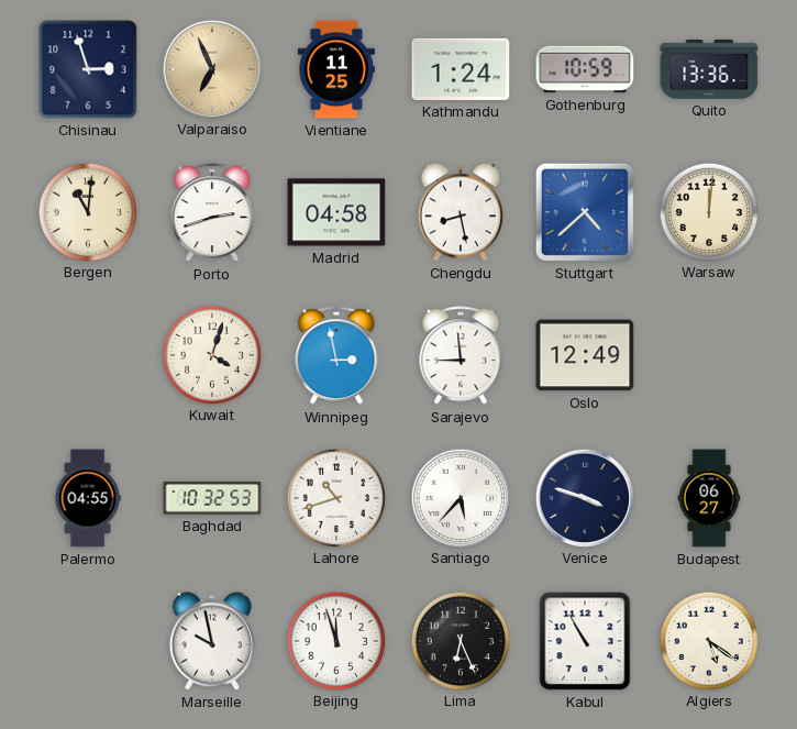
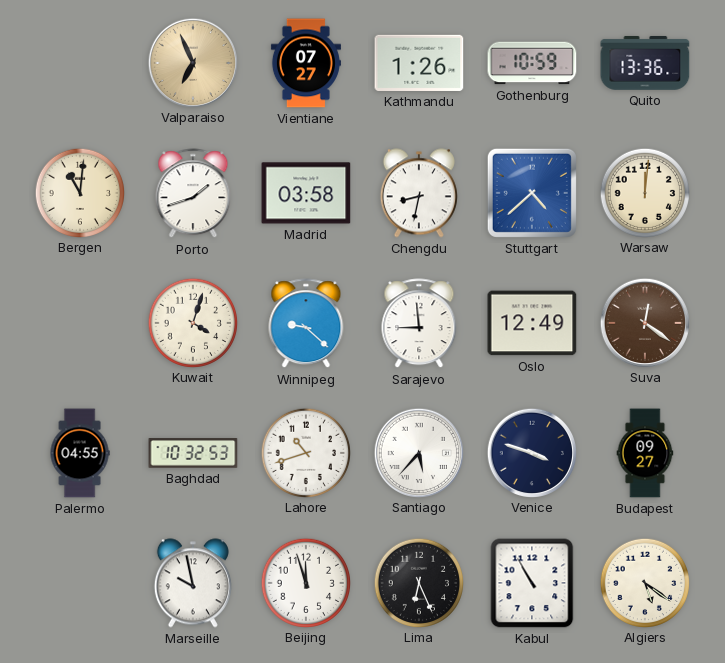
Chisinau: 2:57 -> none (88, 69)
Vientiane: 11:25 -> 07:27 (306, 63)
Kathmandu: 1:24 -> 1:26 (419, 63)
Porto: 2:42 -> 1:42 (193, 194)
Madrid: 04:58 -> 03:58 (306, 193)
Chengdu: 8:28 -> 8:32 (419, 193)
Winnipeg: 2:58 -> 9:22 (306, 324)
Suva: none -> 12:21 (644, 322)
Budapest: 06:27 -> 09:27 (645, 453)
